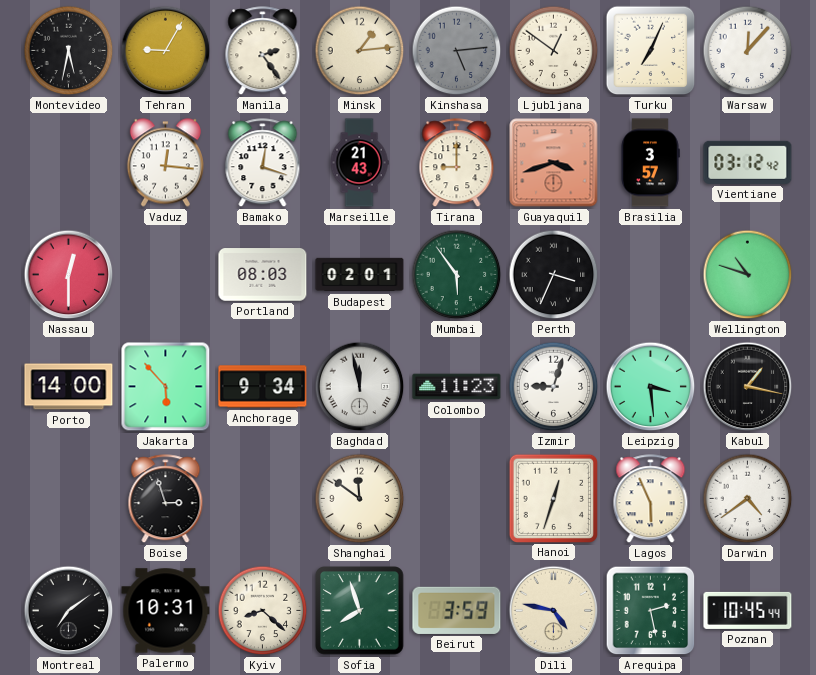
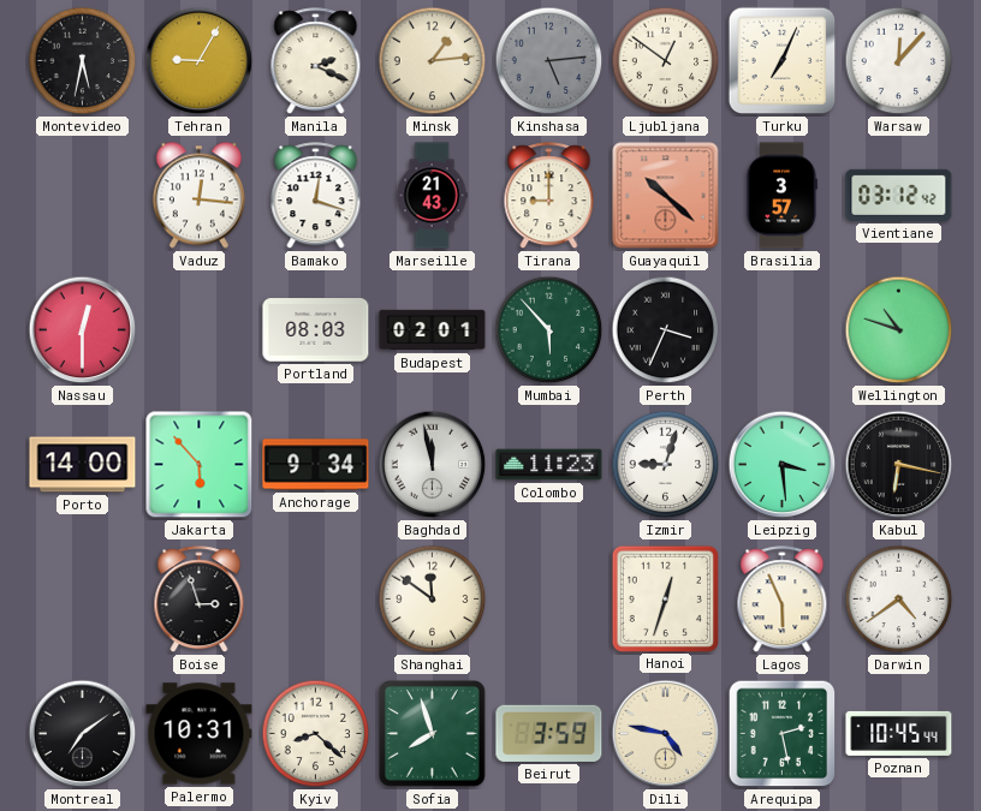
Manila: 2:24 -> 2:19 (316, 61)
Guayaquil: 3:42 -> 10:22 (666, 196)
Mumbai: 5:54 -> 5:53 (549, 330)
Kabul: 1:17 -> 6:17 (899, 465)
